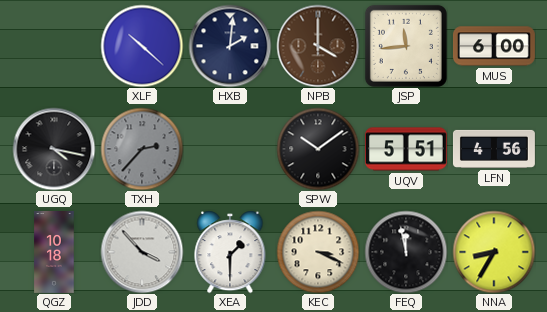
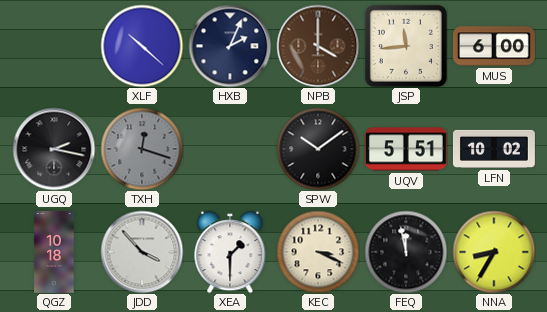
HXB: 2:01 -> 2:04 (230, 46)
UGQ: 4:17 -> 2:17 (54, 149)
TXH: 2:37 -> 12:18 (142, 149)
LFN: 4:56 -> 10:02 (494, 149)
